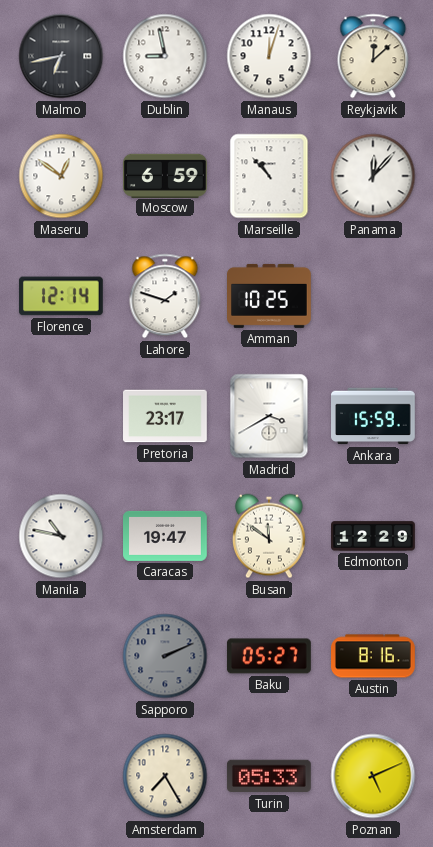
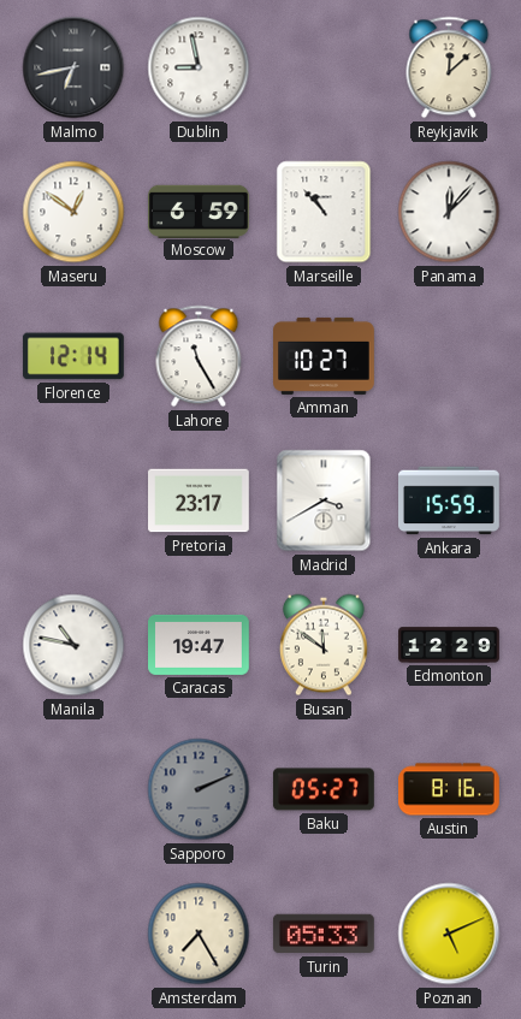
Manaus: 12:03 -> none (269, 56)
Lahore: 1:48 -> 11:25 (199, 356)
Amman: 10:25 -> 10:27 (325, 356)
